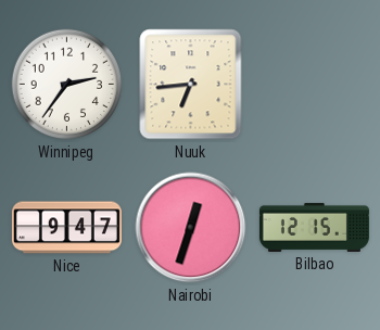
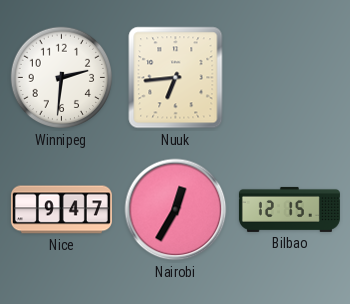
Winnipeg: 2:36 -> 2:31 (62, 78)
Nairobi: 12:33 -> 12:35 (176, 210)
